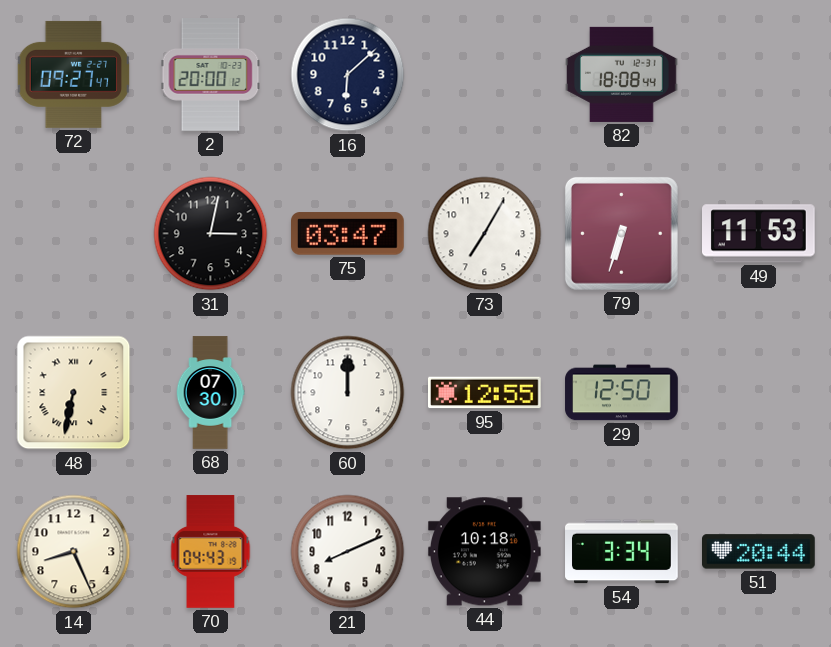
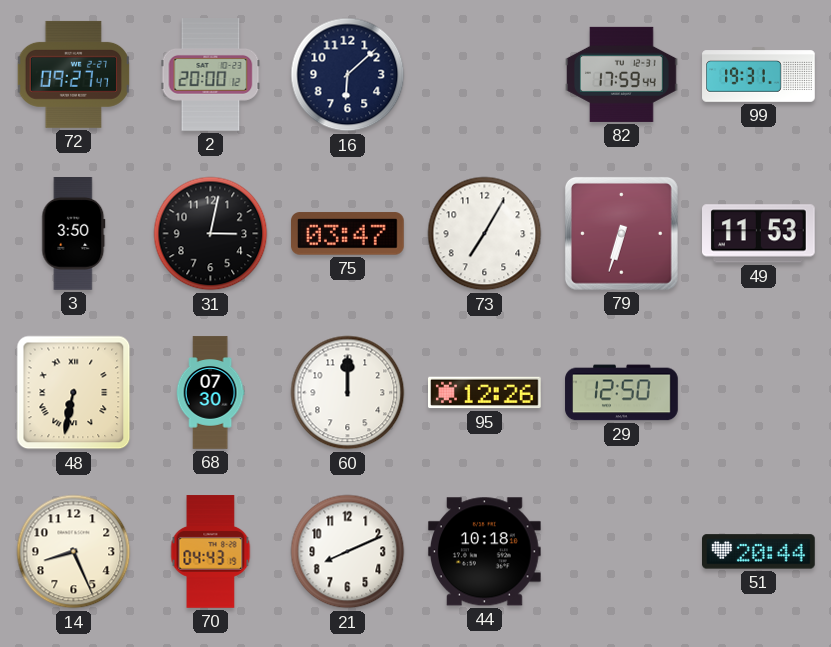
82: 18:08 -> 17:59 (622, 74)
99: none -> 19:31 (759, 75)
3: none -> 3:50 (74, 234)
95: 12:55 -> 12:26 (485, 393)
54: 3:34 -> none (622, 552)
